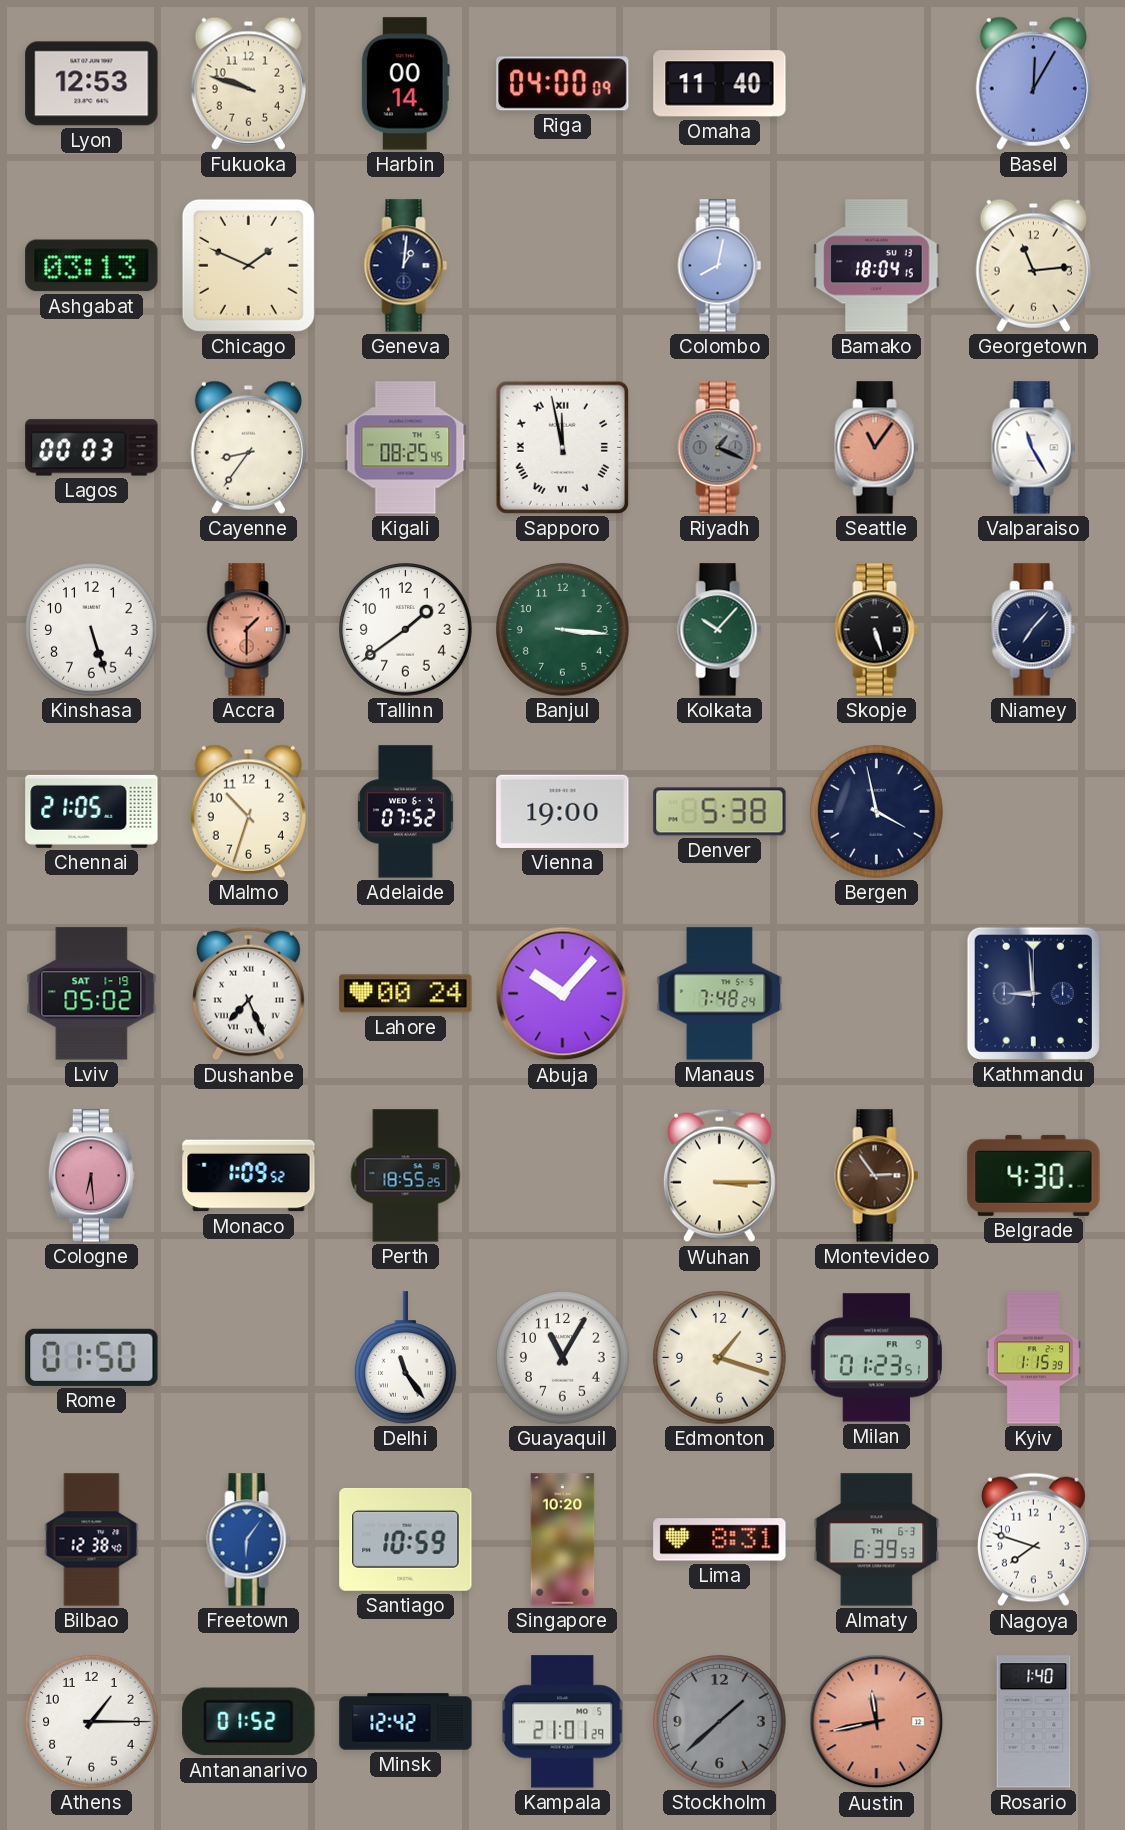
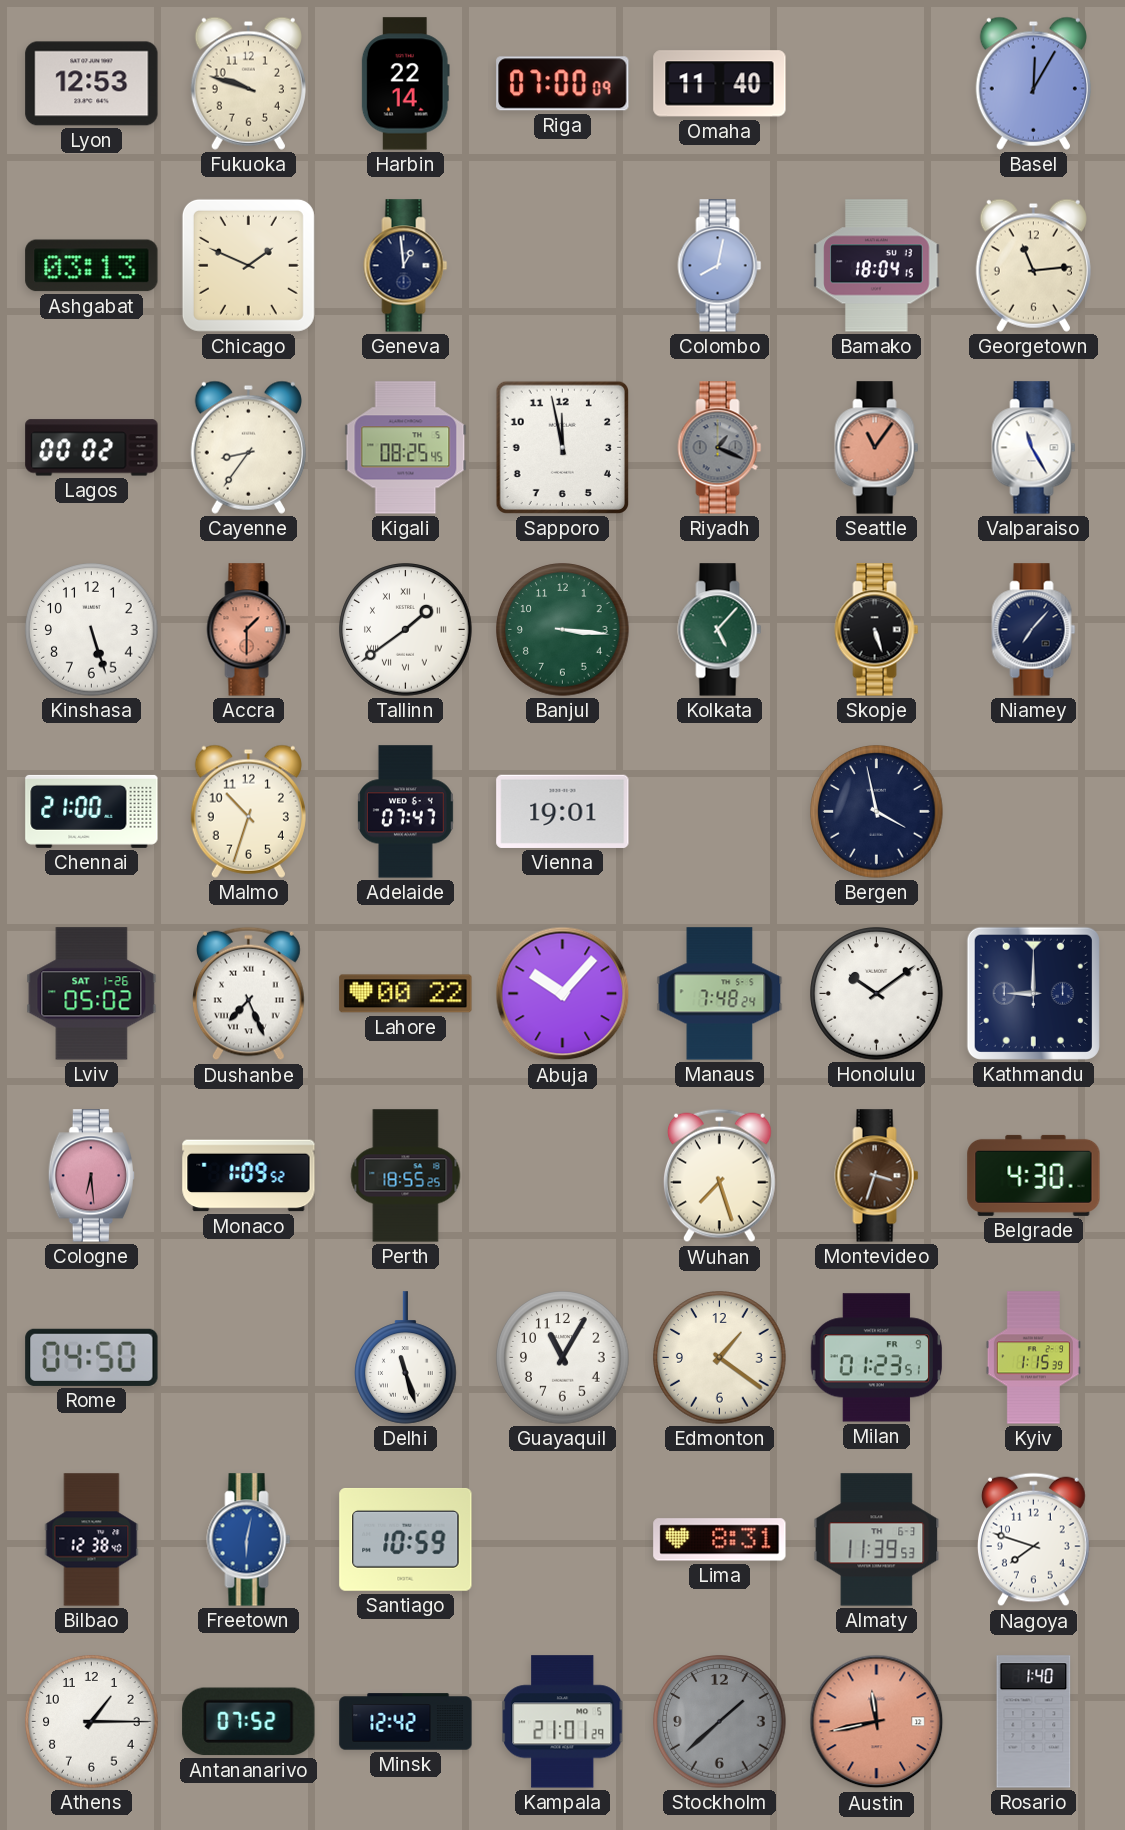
Harbin: 00:14 -> 22:14 (405, 84)
Riga: 04:00 -> 07:00 (563, 84)
Geneva: 1:01 -> 12:59 (406, 266)
Lagos: 00:03 -> 00:02 (92, 448)
Sapporo numerals: Roman -> Arabic (562, 447)
Tallinn numerals: Arabic -> Roman (406, 630)
Kolkata: 10:07 -> 5:07 (720, 630)
Chennai: 21:05 -> 21:00 (92, 811)
Adelaide: 07:52 -> 07:47 (405, 812)
Vienna: 19:00 -> 19:01 (563, 811)
Denver: 5:38 -> none (720, 812)
Lviv date: SAT 1-19 -> SAT 1-26 (92, 994)
Lahore: 00:24 -> 00:22 (406, 994)
Honolulu: none -> 10:09 (877, 994)
Kathmandu: 8:59 -> 9:00 (1033, 993)
Wuhan: 3:15 -> 7:27 (719, 1176)
Montevideo: 2:54 -> 3:33 (877, 1176)
Rome: 01:50 -> 04:50 (92, 1357)
Delhi: 11:24 -> 11:27 (406, 1358)
Edmonton: 1:18 -> 1:21 (720, 1358)
Freetown: 6:06 -> 6:02 (249, 1540)
Singapore: 10:20 -> none (563, 1540)
Almaty: 6:39 -> 11:39 (877, 1540)
Antananarivo: 01:52 -> 07:52 (249, 1722)
